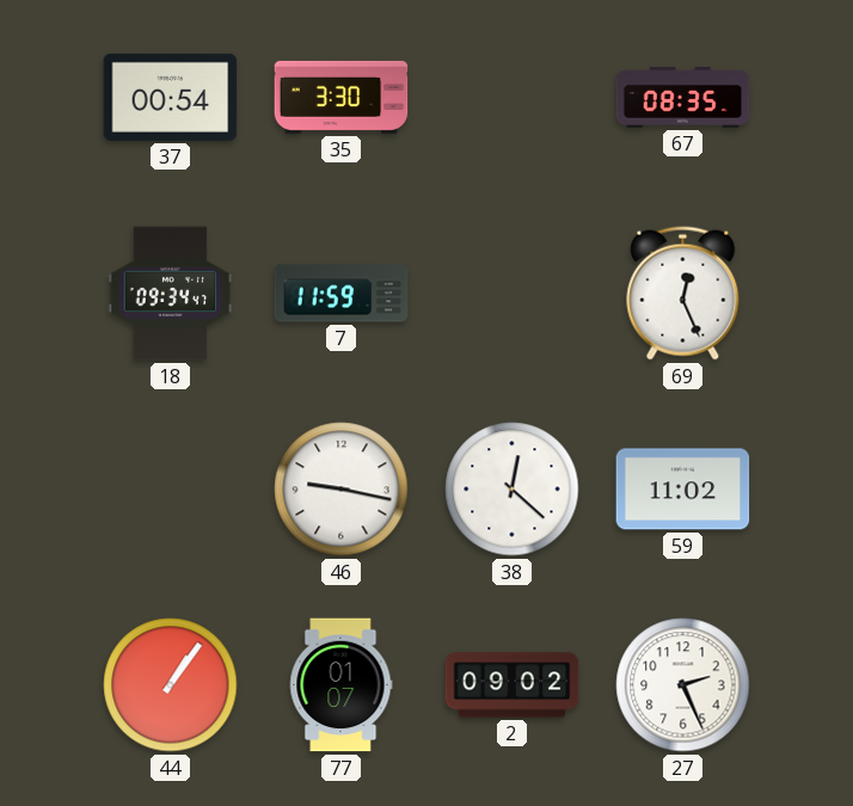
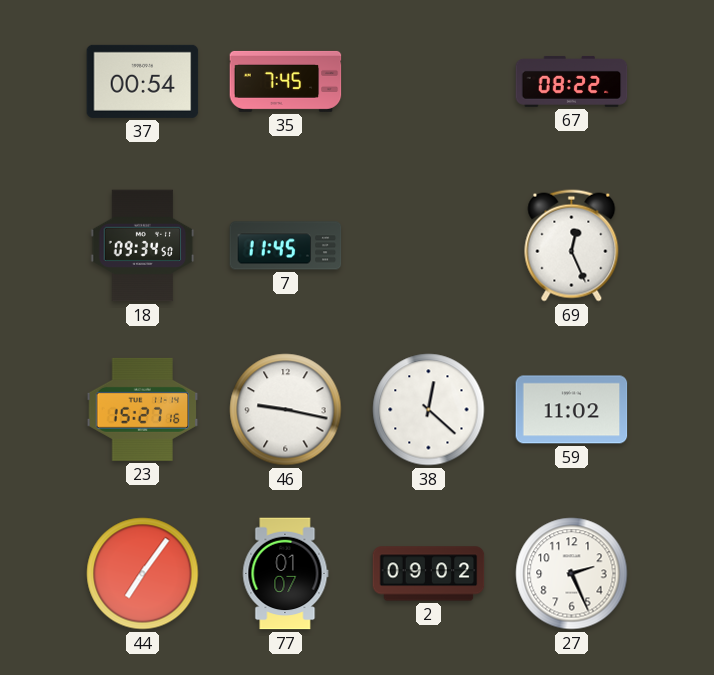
35: 3:30 -> 7:45 (286, 81)
67: 08:35 -> 08:22 (572, 81)
18: 09:34:47 -> 09:34:50 (143, 246)
7: 11:59 -> 11:45 (286, 246)
23: none -> 15:27 (143, 409)
44: 1:06 -> 7:06 (143, 574)
